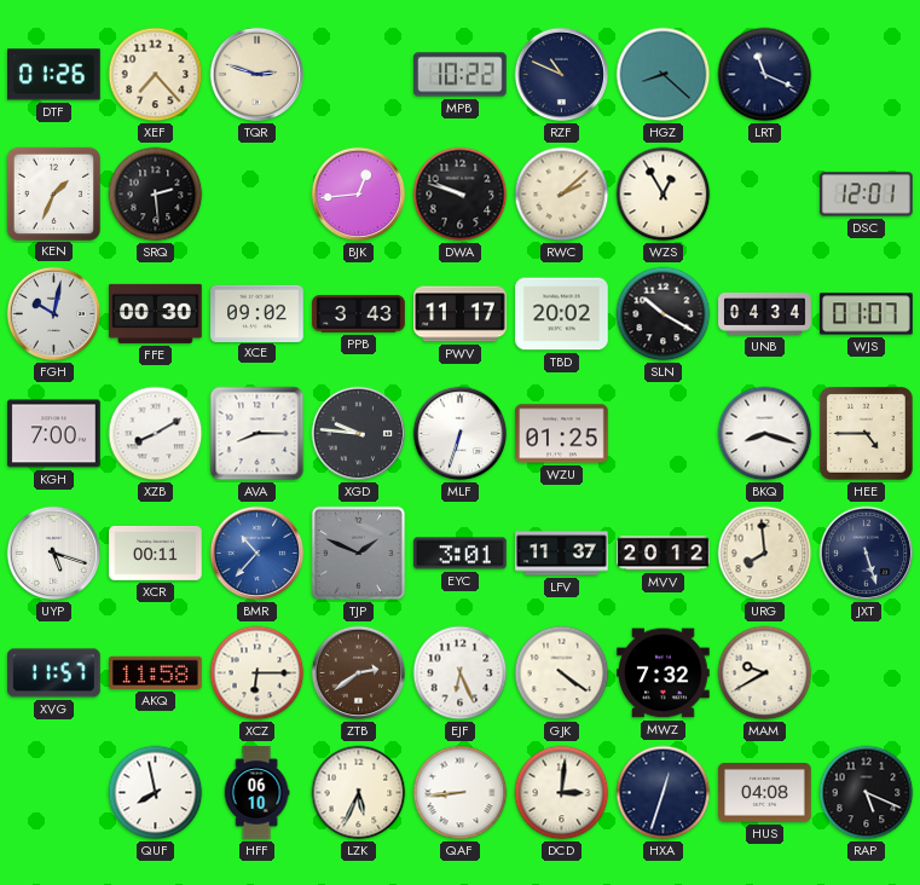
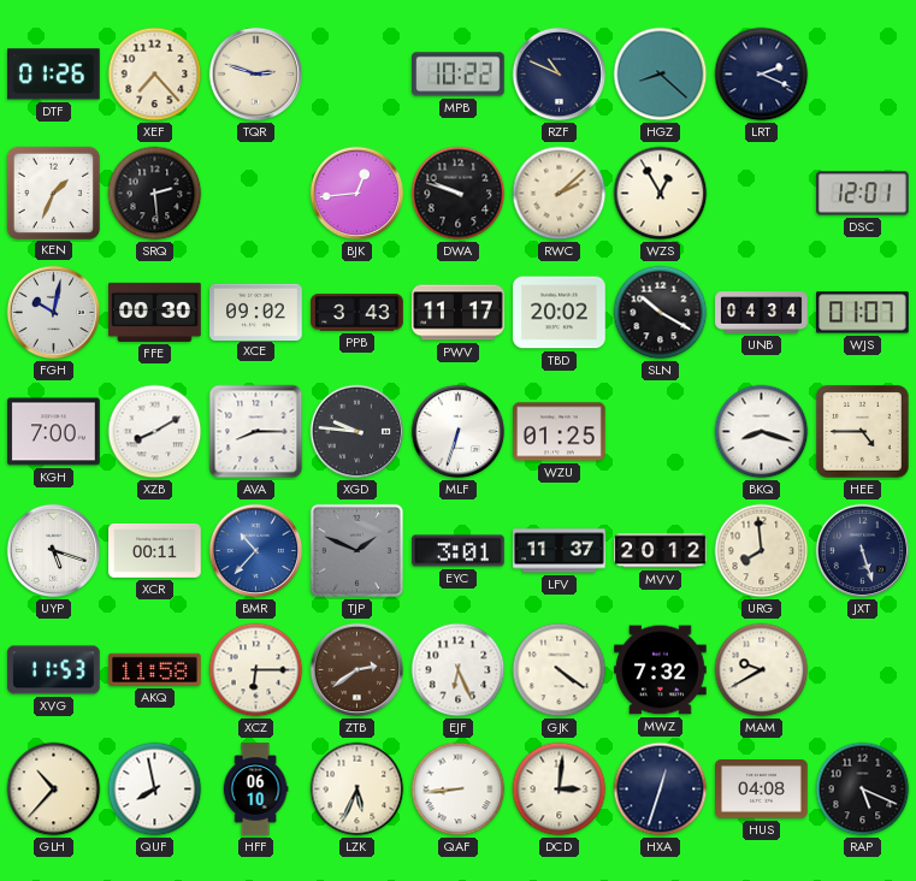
LRT: 11:19 -> 2:19 (762, 75)
XVG: 11:57 -> 11:53 (54, 670)
GLH: none -> 10:37 (54, 790)
